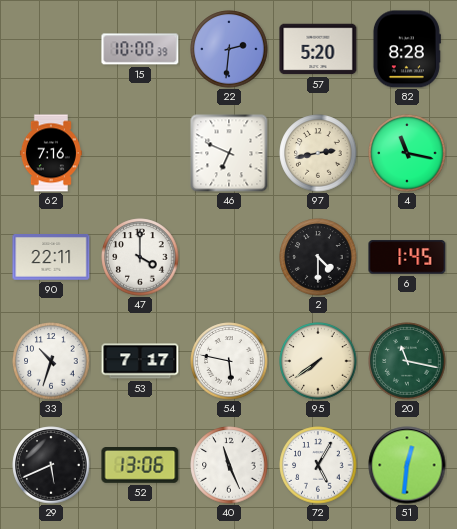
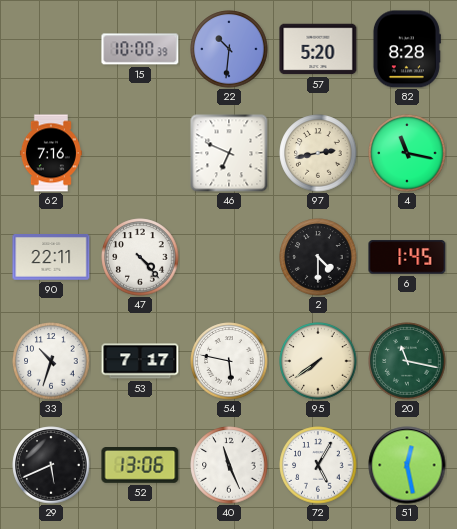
22: 2:31 -> 10:31 (229, 49)
47: 4:00 -> 4:23 (140, 257)
51: 12:31 -> 12:28 (407, 465)
